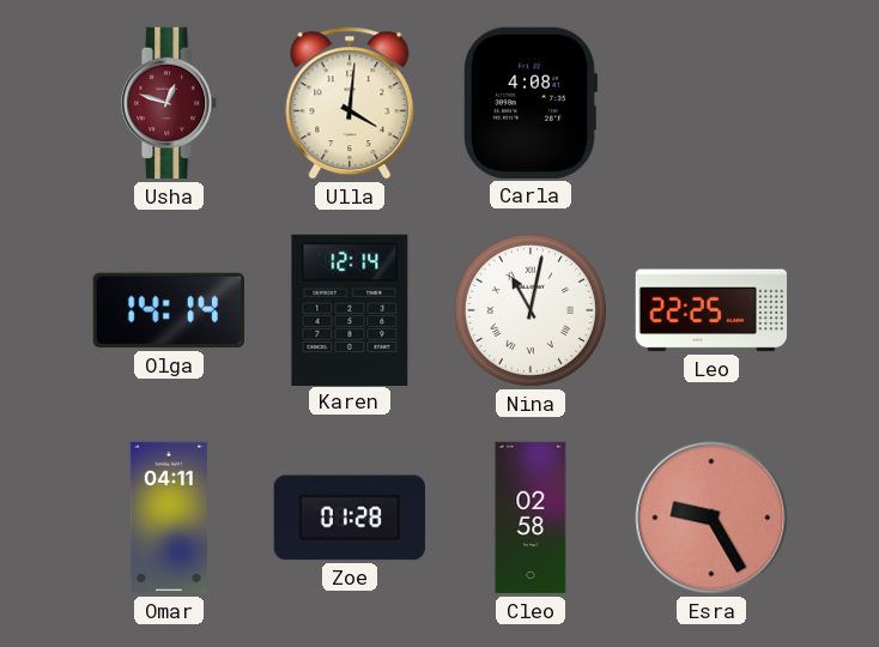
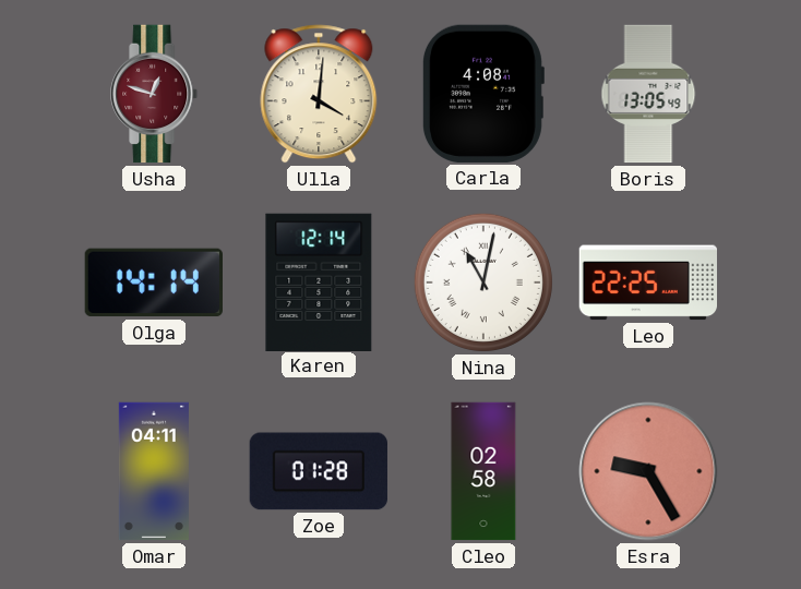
Boris: none -> 13:05 (648, 94)
